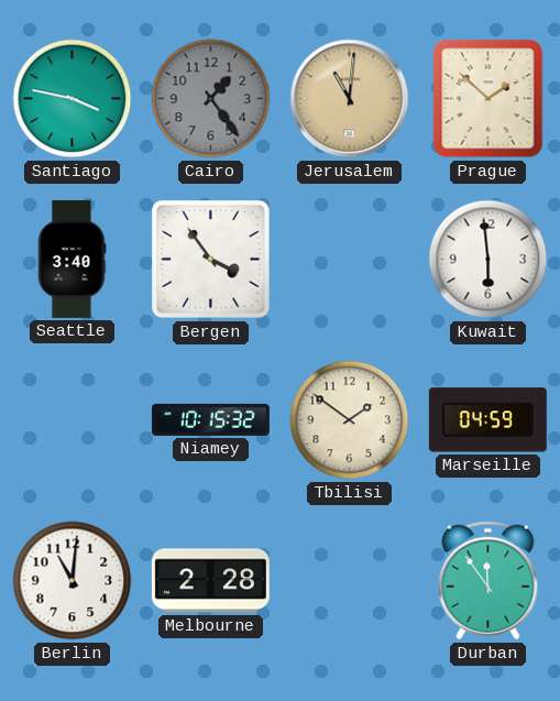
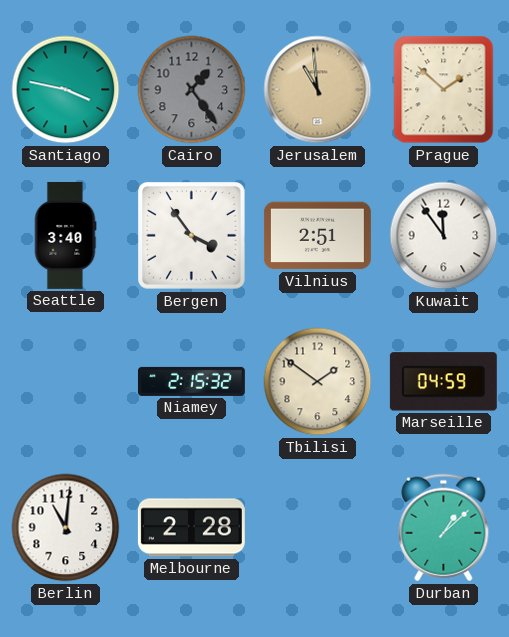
Jerusalem: 11:01 -> 10:59 (318, 90)
Vilnius: none -> 2:51 (317, 236)
Kuwait: 5:59 -> 11:54 (444, 236)
Niamey: 10:15 -> 2:15 (191, 381)
Durban: 11:54 -> 1:08 (444, 528)
